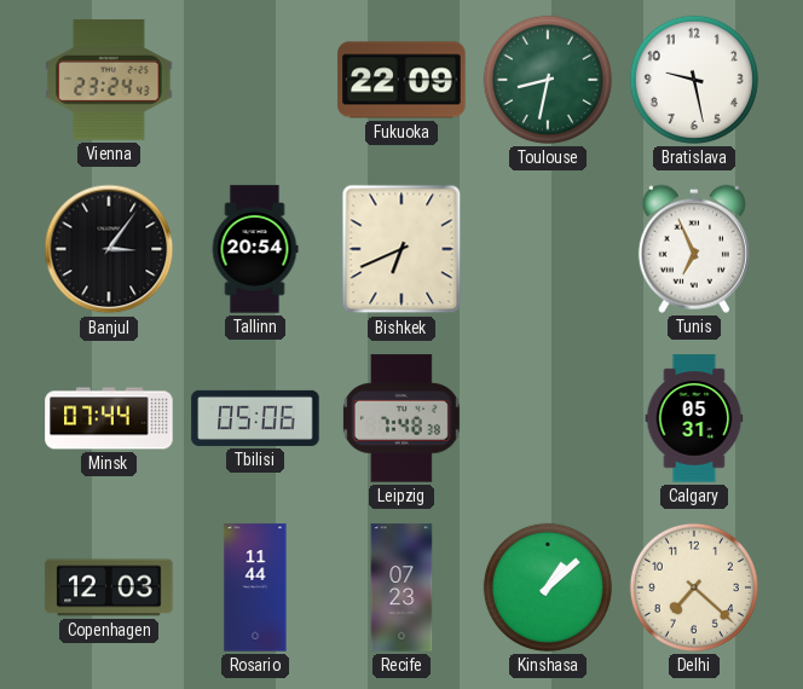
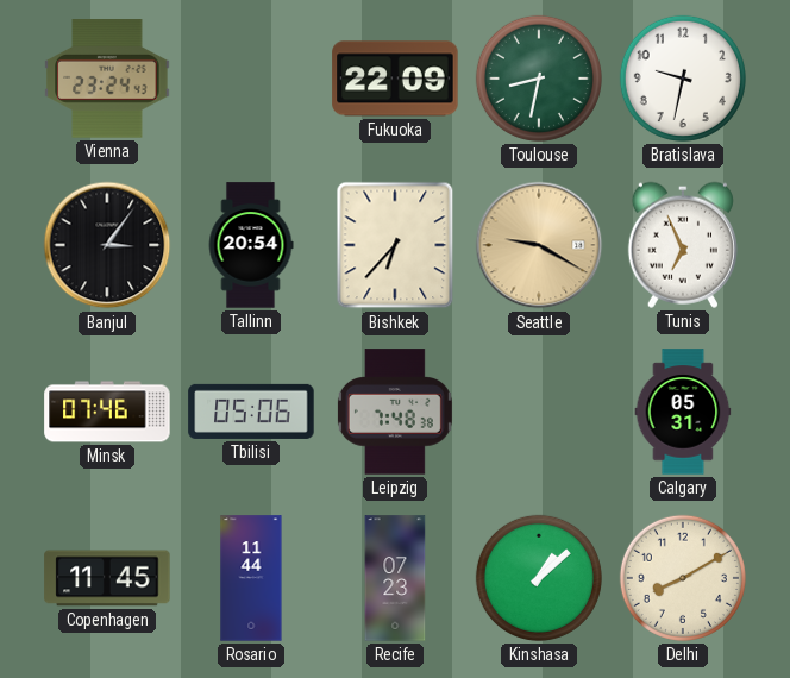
Bratislava: 9:28 -> 9:32 (683, 79)
Bishkek: 6:41 -> 6:37 (395, 245)
Seattle: none -> 9:20 (539, 245)
Minsk: 07:44 -> 07:46 (107, 412)
Copenhagen: 12:03 -> 11:45 (107, 578)
Delhi: 7:22 -> 8:10 (683, 578)
